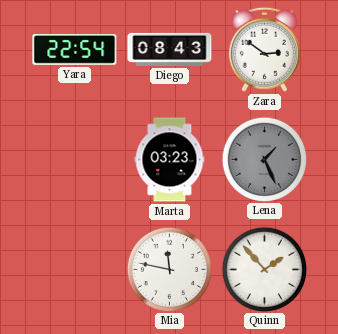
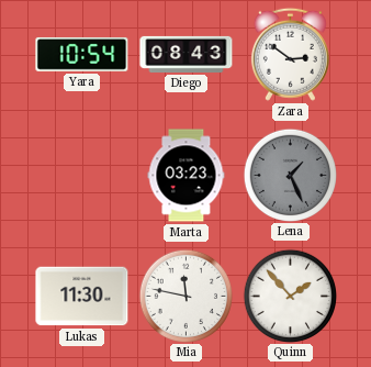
Yara: 22:54 -> 10:54 (82, 55)
Lukas: none -> 11:30 (82, 297)
